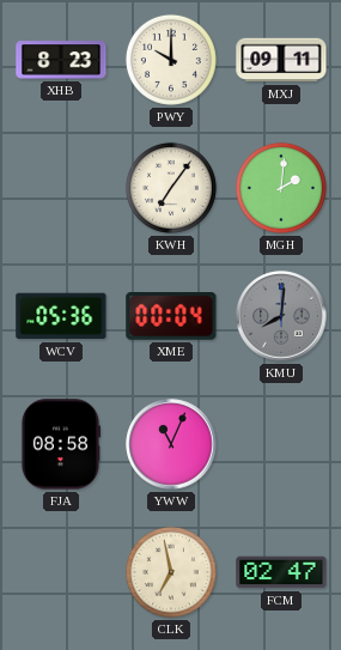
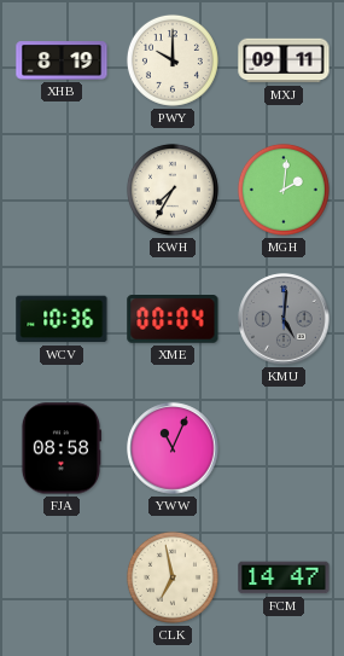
XHB: 8:23 -> 8:19 (62, 60)
KWH: 7:06 -> 7:35 (173, 190)
WCV: 05:36 -> 10:36 (62, 319)
KMU: 8:01 -> 5:01 (284, 319)
FCM: 02:47 -> 14:47 (284, 577)
